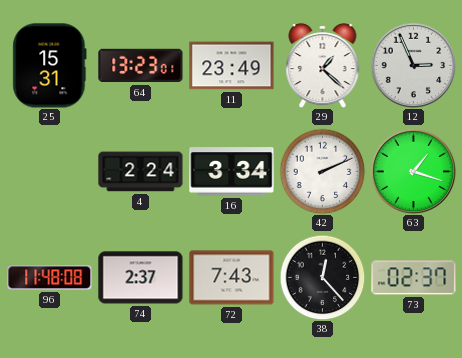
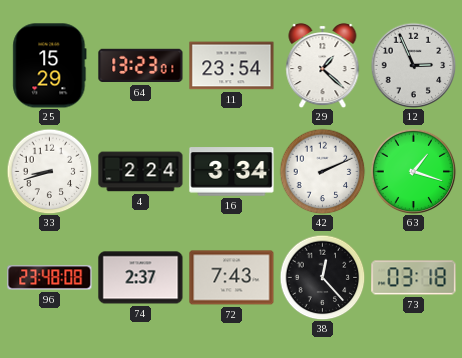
25: 15:31 -> 15:29 (50, 66)
11: 23:49 -> 23:54 (232, 66)
33: none -> 8:42 (49, 171)
96: 11:48 -> 23:48 (50, 278)
73: 02:37 -> 03:18 (414, 278)
